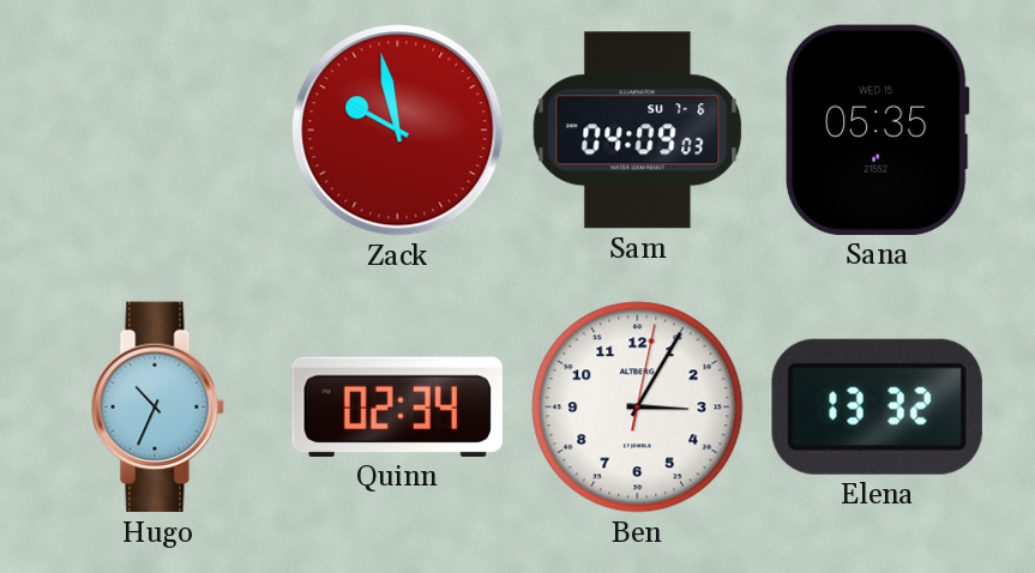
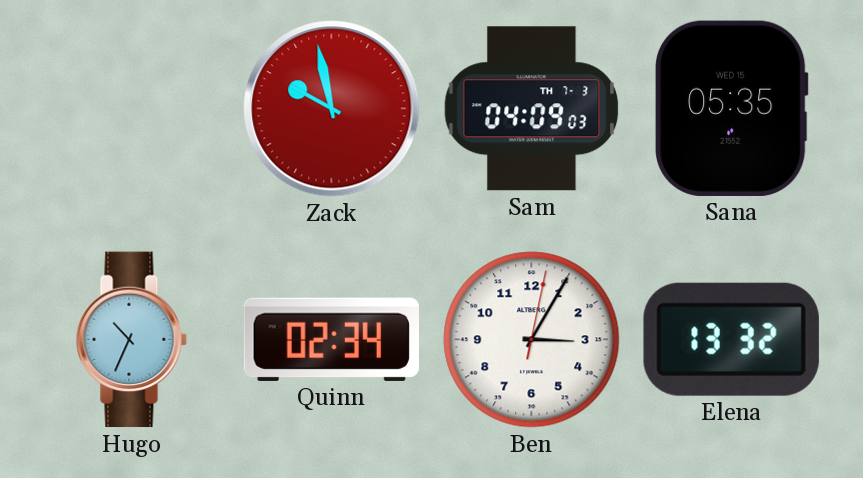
Sam date: SU 7-6 -> TH 7-3 (532, 109)
